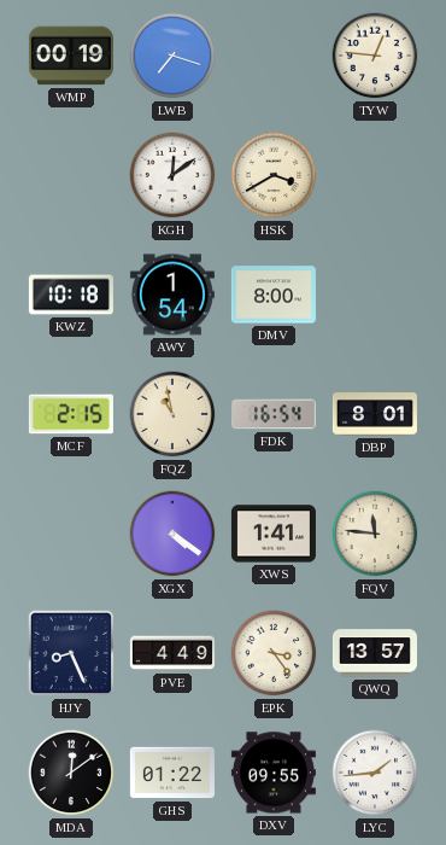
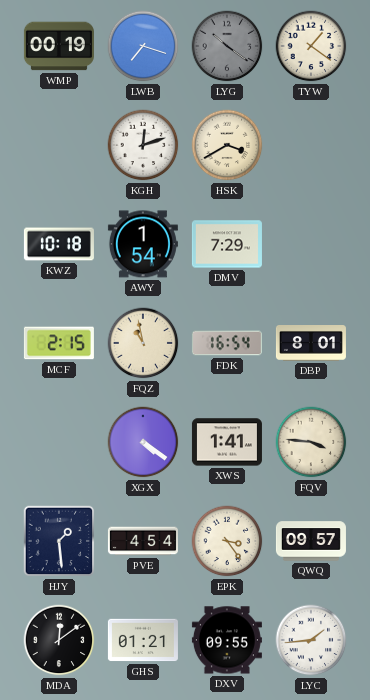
LYG: none -> 10:21 (227, 46)
TYW: 12:46 -> 1:21 (311, 46)
KGH: 12:09 -> 12:12 (143, 145)
DMV: 8:00 -> 7:29 (227, 244)
FQV: 11:46 -> 3:46 (311, 442)
HJY: 8:26 -> 1:29 (59, 541)
PVE: 4:49 -> 4:54 (143, 541)
QWQ: 13:57 -> 09:57 (311, 541)
GHS: 01:22 -> 01:21 (143, 640)
